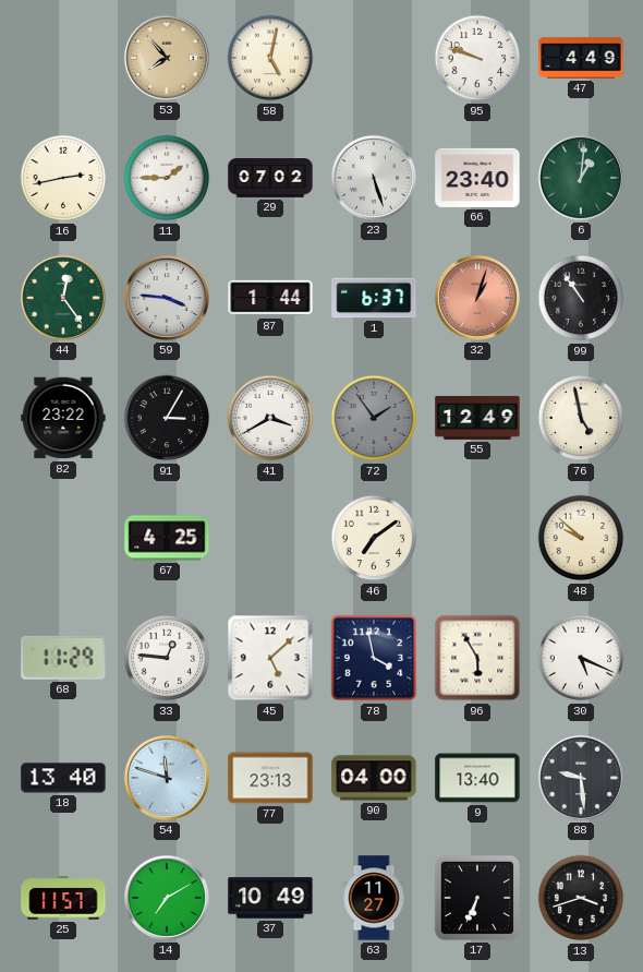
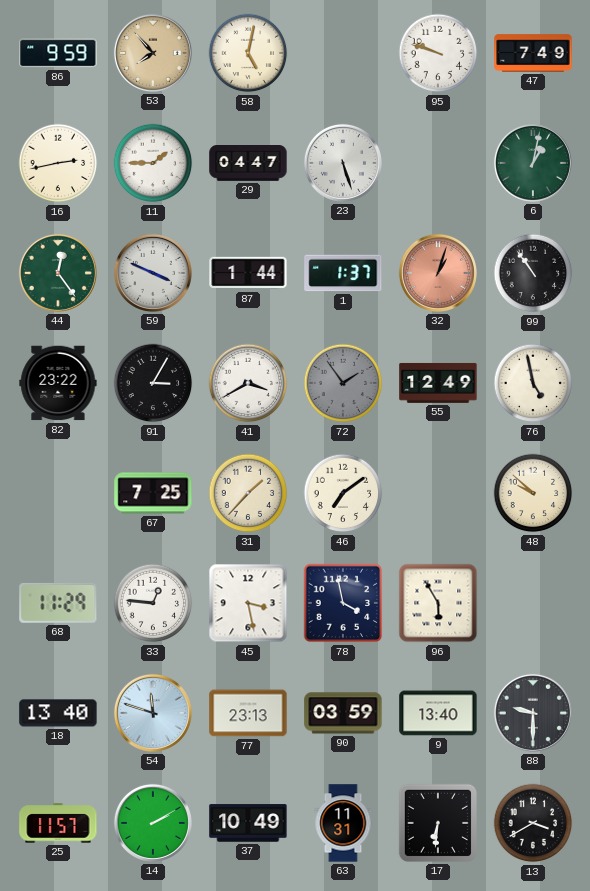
86: none -> 9:59 (58, 53)
47: 4:49 -> 7:49 (533, 53)
29: 07:02 -> 04:47 (248, 164)
66: 23:40 -> none (477, 178)
6: 1:01 -> 1:02 (533, 163)
59: 3:46 -> 3:49 (153, 273)
1: 6:37 -> 1:37 (343, 273)
67: 4:25 -> 7:25 (153, 493)
31: none -> 1:37 (248, 493)
45: 5:08 -> 3:28 (248, 603)
30: 5:19 -> none (581, 658)
90: 04:00 -> 03:59 (343, 713)
88: 9:29 -> 9:30 (533, 713)
14: 7:10 -> 2:10 (153, 823)
63: 11:27 -> 11:31 (343, 823)
17: 6:34 -> 6:31 (438, 823)
13: 3:42 -> 3:40 (533, 823)
